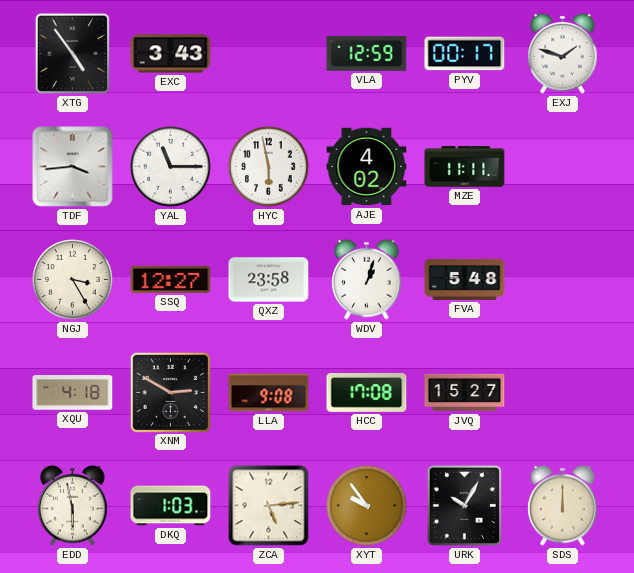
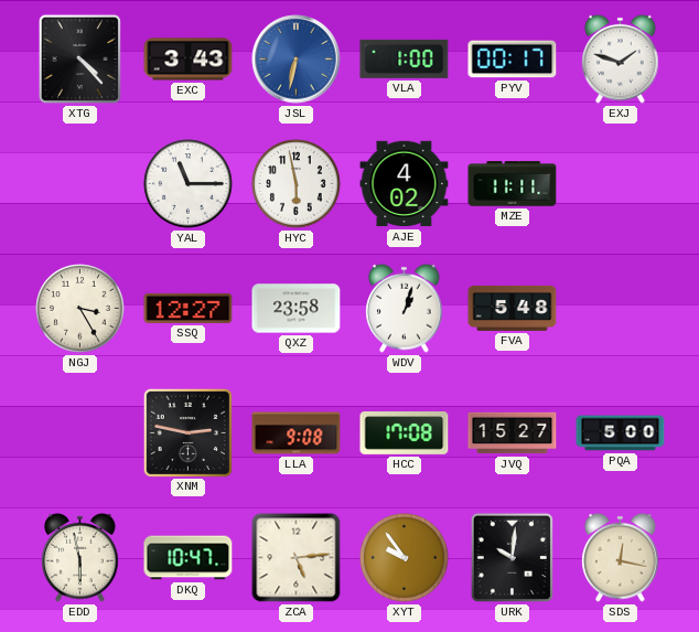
XTG: 4:54 -> 4:23 (79, 58)
JSL: none -> 6:32 (297, 60)
VLA: 12:59 -> 1:00 (405, 58)
TDF: 3:44 -> none (73, 167)
XQU: 4:18 -> none (73, 393)
XNM: 2:50 -> 2:47 (187, 432)
PQA: none -> 5:00 (621, 433)
DKQ: 1:03 -> 10:47 (189, 558)
URK: 10:05 -> 10:01 (512, 557)
SDS: 12:00 -> 12:17 (621, 557)
